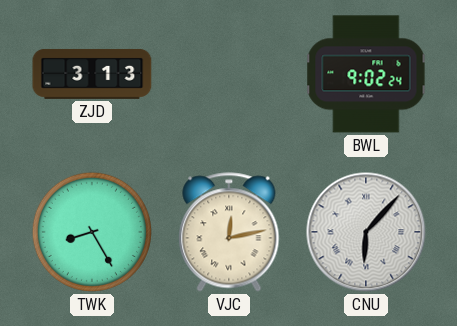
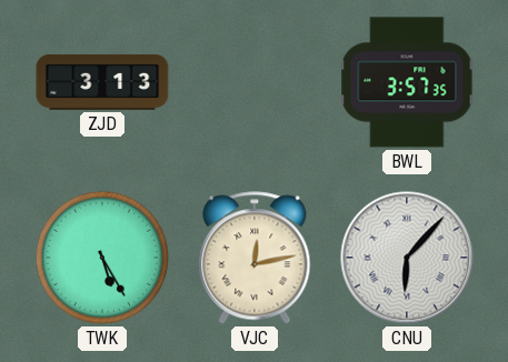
BWL: 9:02 -> 3:57 (407, 82)
TWK: 8:25 -> 5:25 (102, 258)
